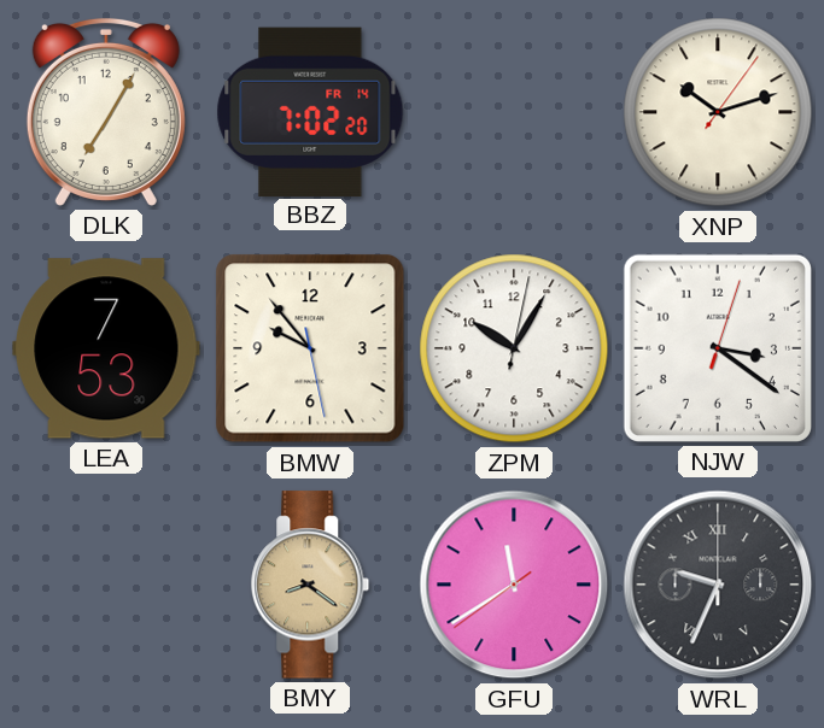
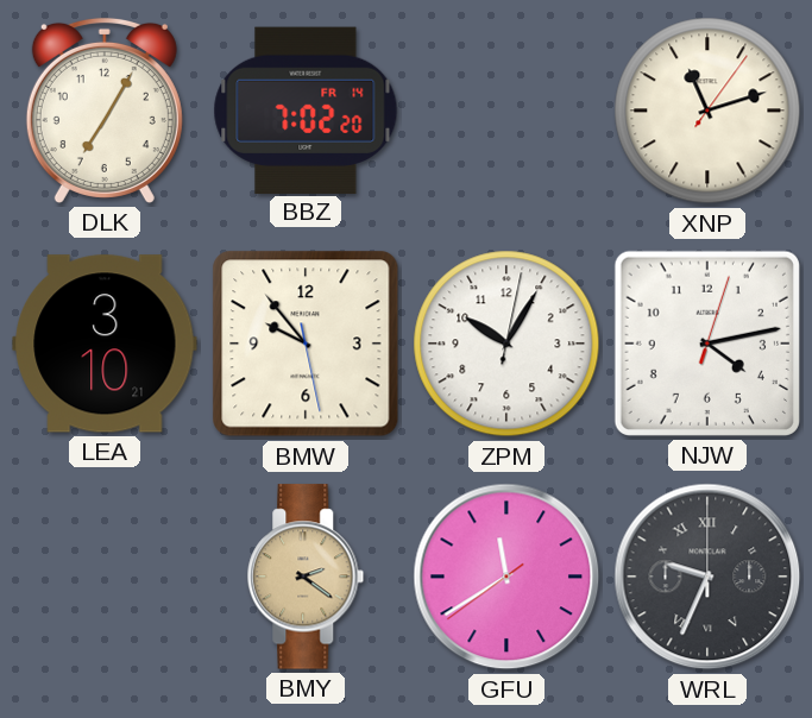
XNP: 10:12 -> 11:12 (707, 111)
LEA: 7:53 -> 3:10 (105, 344)
NJW: 3:21 -> 4:13 (707, 344)
BMY: 8:21 -> 2:21 (306, 577)
